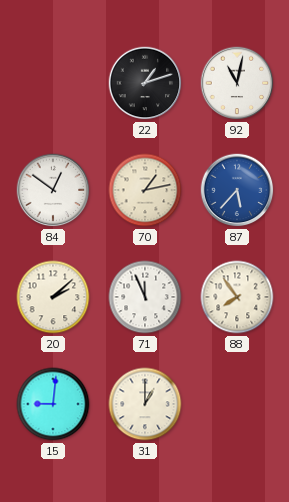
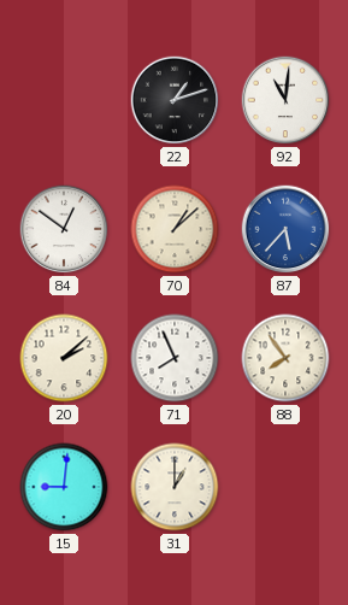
92: 11:02 -> 11:01 (285, 100)
70: 1:13 -> 1:08 (175, 229)
71: 11:56 -> 7:56 (175, 358)
